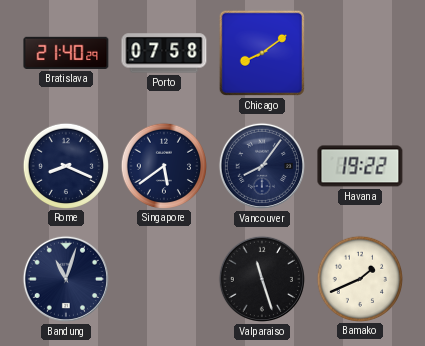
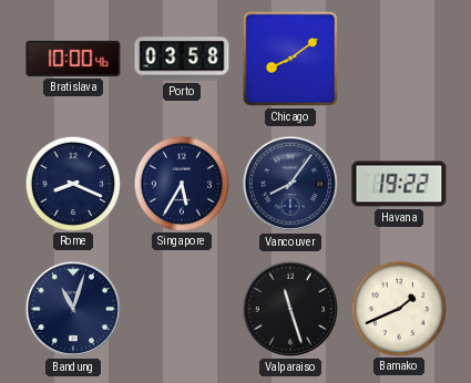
Bratislava: 21:40 -> 10:00 (73, 59)
Porto: 07:58 -> 03:58 (182, 59)
Singapore: 5:39 -> 5:35 (181, 183)
